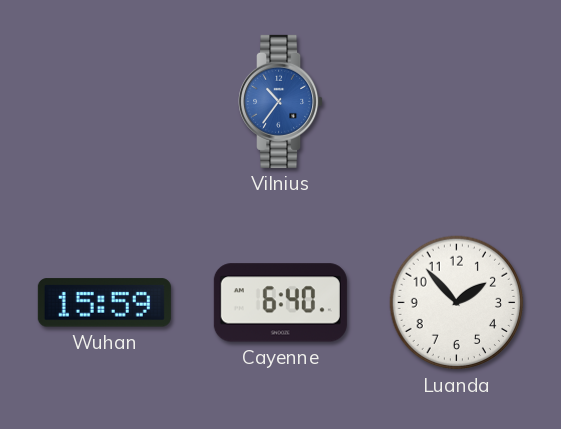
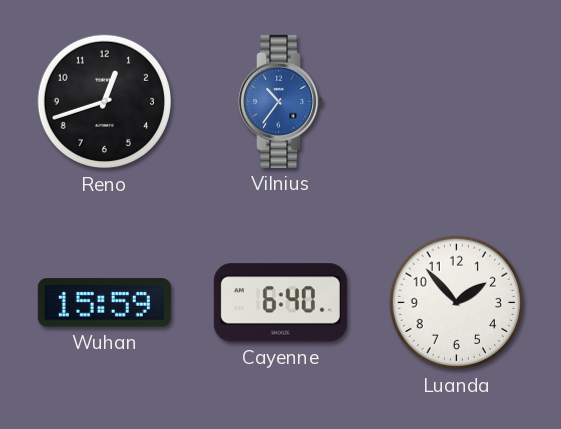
Reno: none -> 12:42 (105, 102)
